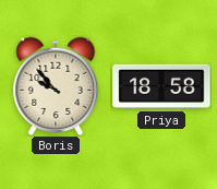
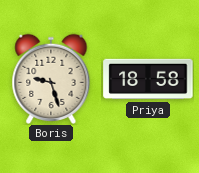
Boris: 9:53 -> 9:27 (51, 79)
